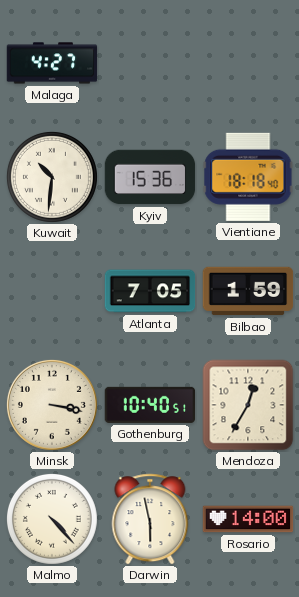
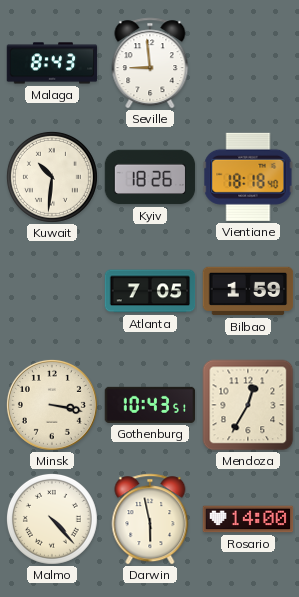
Malaga: 4:27 -> 8:43 (52, 63)
Seville: none -> 8:59 (150, 63)
Kyiv: 15:36 -> 18:26 (150, 177)
Gothenburg: 10:40 -> 10:43 (150, 405)
